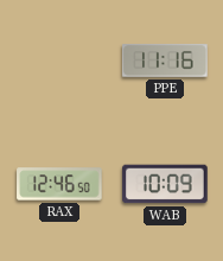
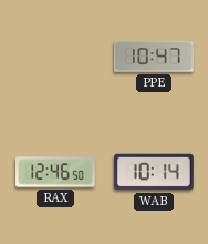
PPE: 11:16 -> 10:47 (154, 57)
WAB: 10:09 -> 10:14 (154, 172)
